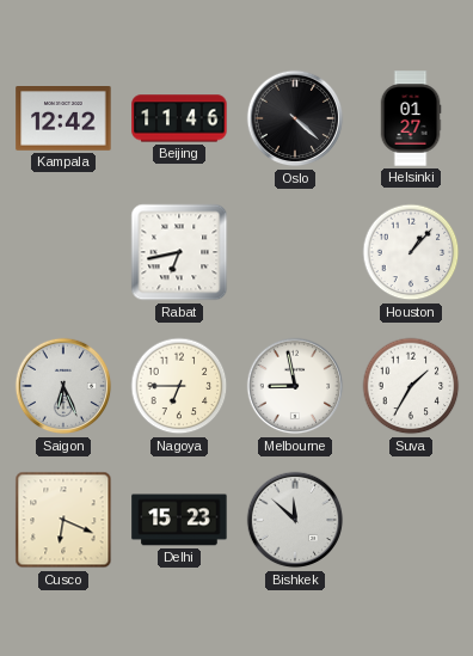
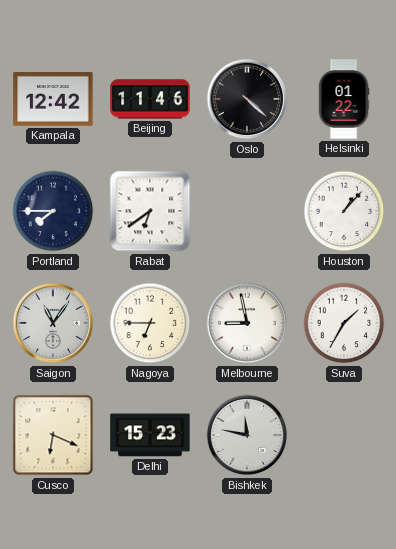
Helsinki: 01:27 -> 01:22 (344, 99)
Portland: none -> 7:45 (53, 211)
Rabat: 6:43 -> 6:39 (150, 211)
Saigon: 6:26 -> 11:06 (53, 323)
Bishkek: 11:52 -> 11:47 (247, 435)
